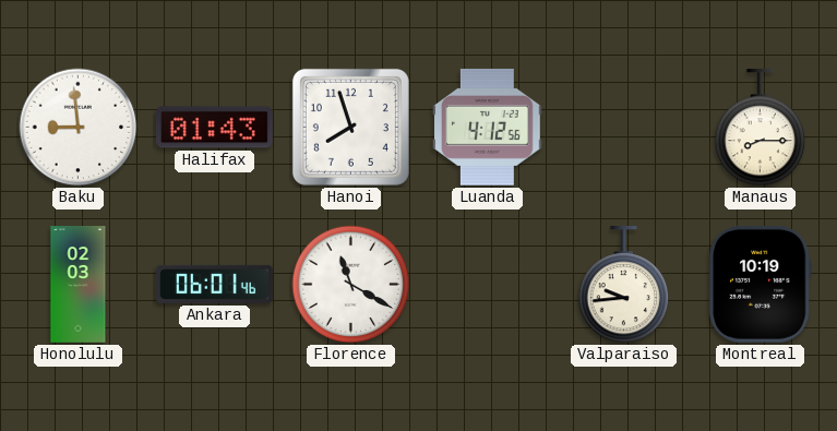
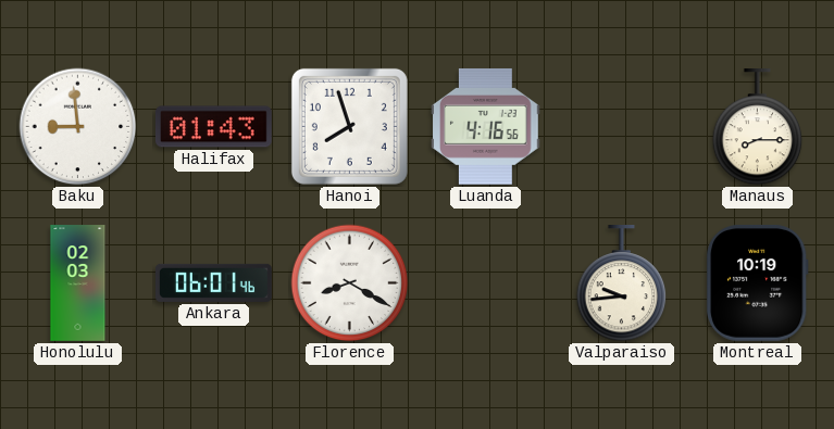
Luanda: 4:12 -> 4:16 (486, 127)
Florence: 11:20 -> 8:20 (350, 283)
